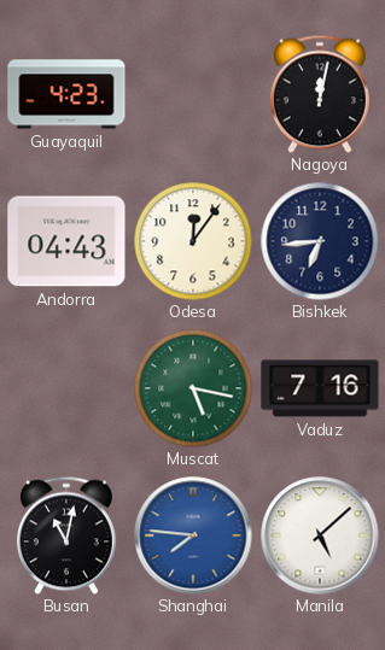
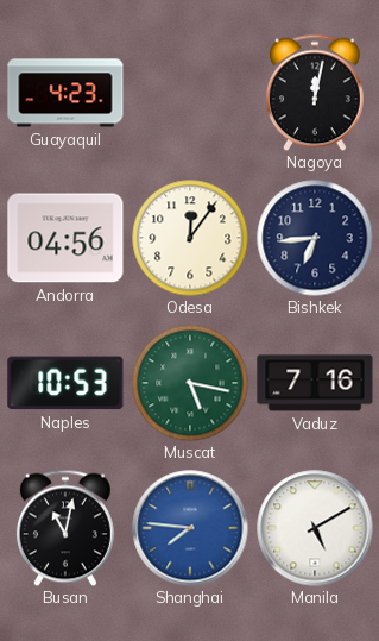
Andorra: 04:43 -> 04:56 (65, 238)
Naples: none -> 10:53 (65, 383)
Manila: 5:08 -> 5:10 (315, 528)
